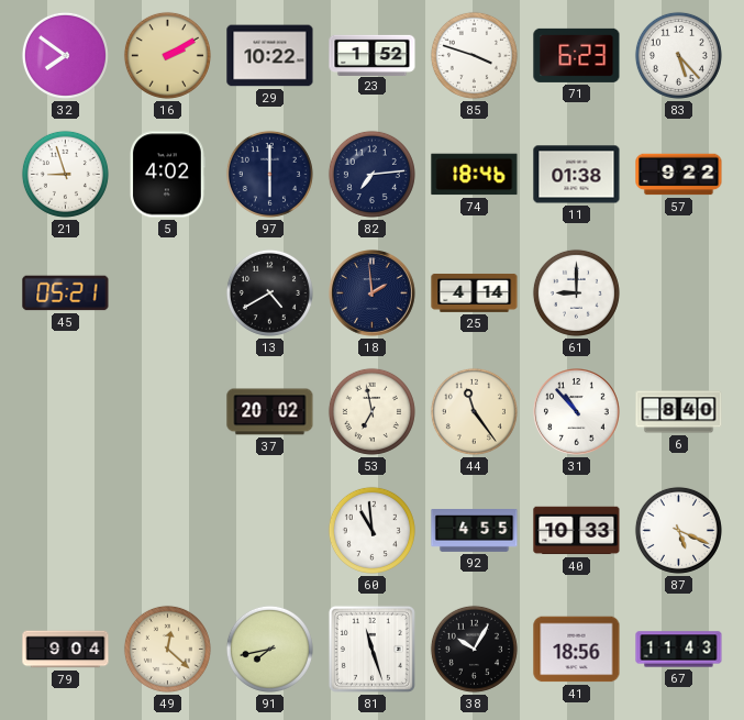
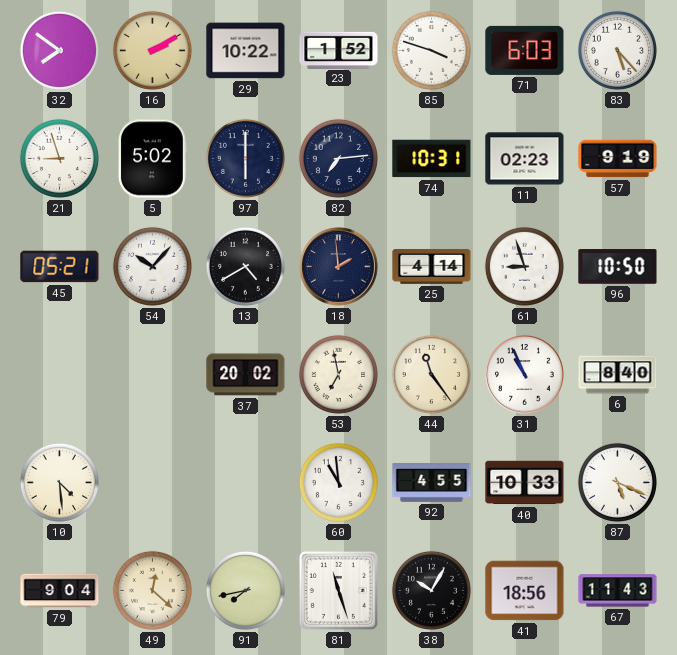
71: 6:23 -> 6:03 (525, 50)
5: 4:02 -> 5:02 (152, 159)
74: 18:46 -> 10:31 (432, 159)
11: 01:38 -> 02:23 (525, 159)
57: 9:22 -> 9:19 (618, 159)
54: none -> 10:07 (152, 266)
61: 9:00 -> 8:57 (524, 266)
96: none -> 10:50 (618, 267)
31: 10:53 -> 10:56 (525, 375)
10: none -> 4:29 (59, 482)
